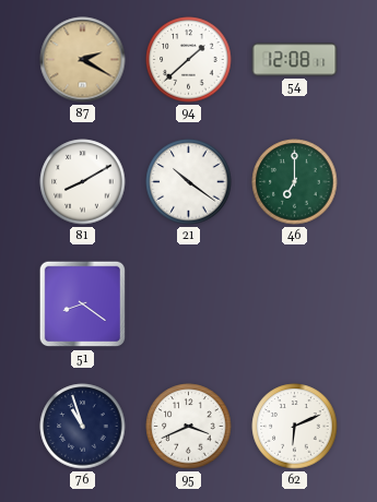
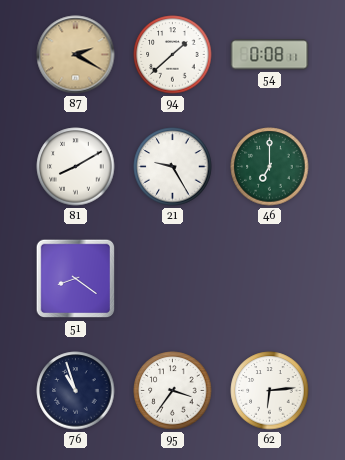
54: 12:08 -> 0:08 (270, 55)
21: 10:21 -> 9:25 (173, 167)
95: 3:41 -> 3:36 (173, 391)
62: 6:11 -> 6:14 (270, 391)
